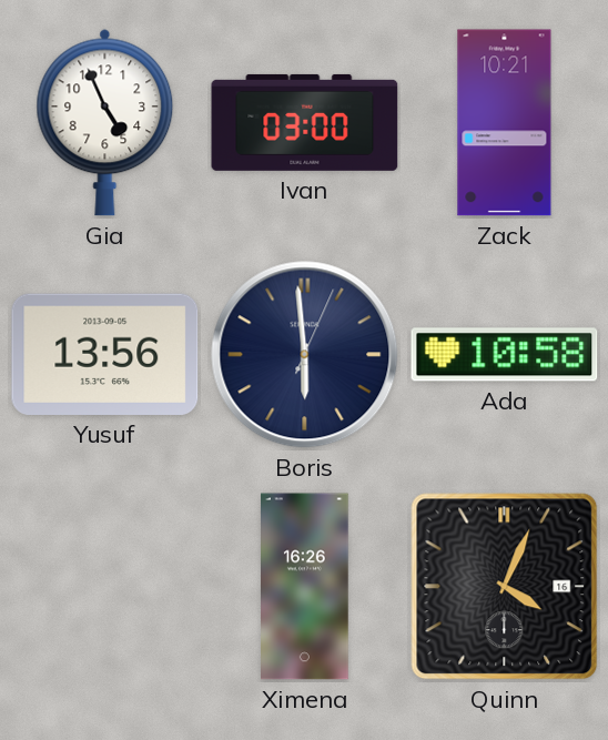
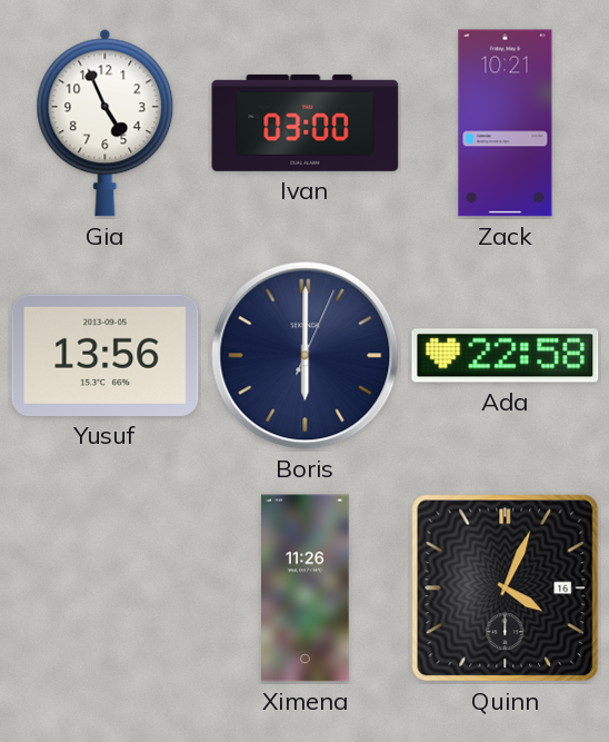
Boris: 5:59 -> 6:00 (306, 356)
Ada: 10:58 -> 22:58 (506, 356)
Ximena: 16:26 -> 11:26 (306, 588)
